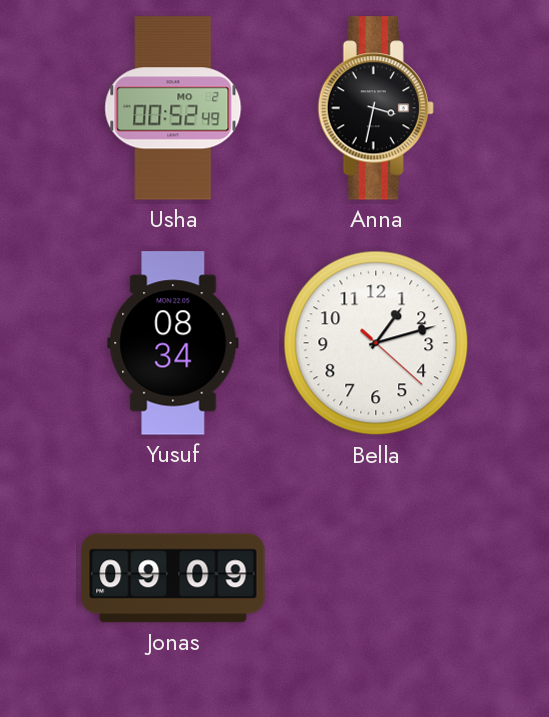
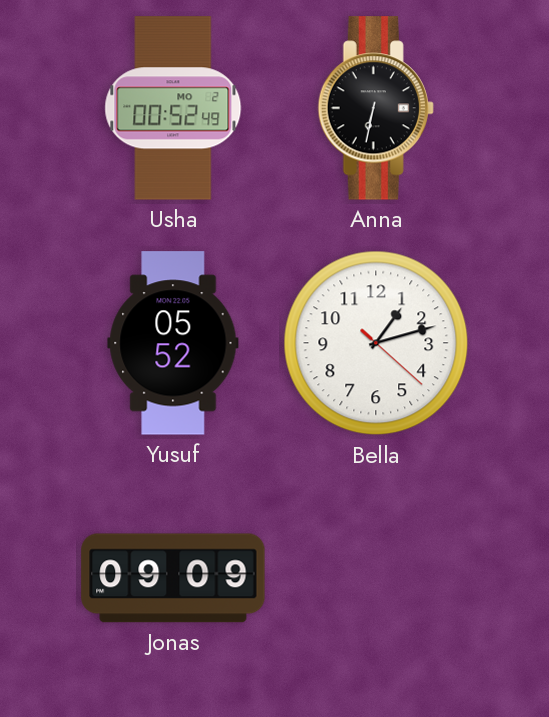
Anna: 3:32 -> 6:32 (376, 108)
Yusuf: 08:34 -> 05:52 (173, 343)
